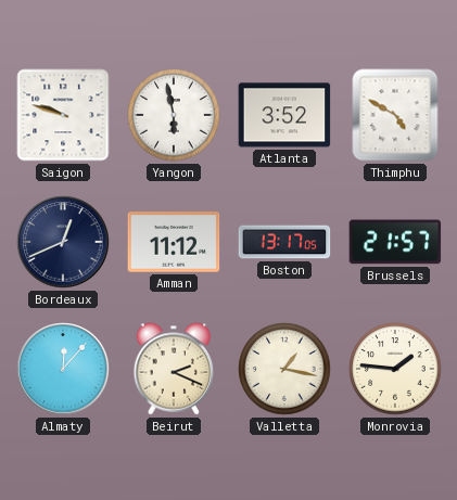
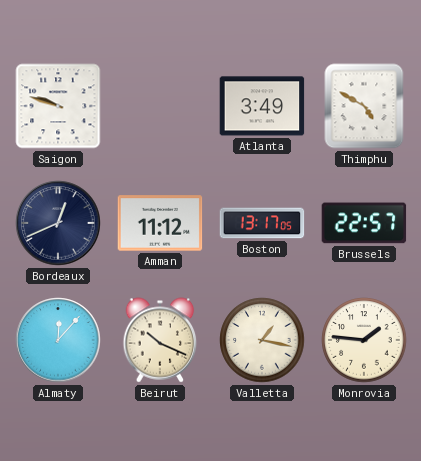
Yangon: 5:58 -> none (174, 115)
Atlanta: 3:52 -> 3:49 (262, 106)
Brussels: 21:57 -> 22:57 (364, 223)
Beirut: 2:19 -> 10:19 (160, 340)
